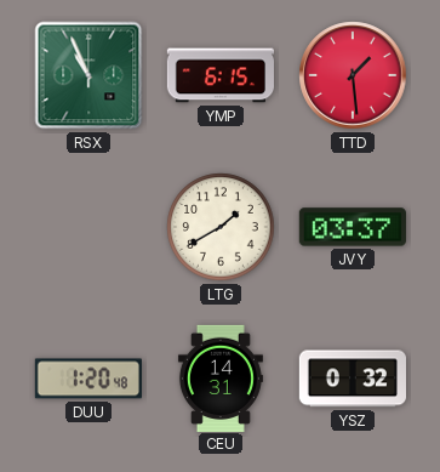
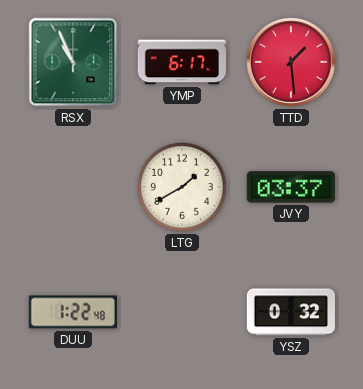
YMP: 6:15 -> 6:17 (181, 62)
DUU: 1:20 -> 1:22 (73, 312)
CEU: 14:31 -> none (221, 377)
